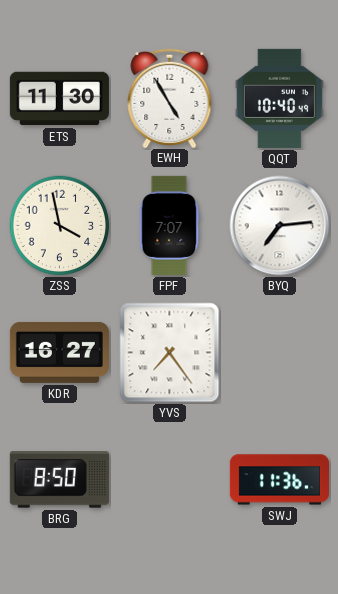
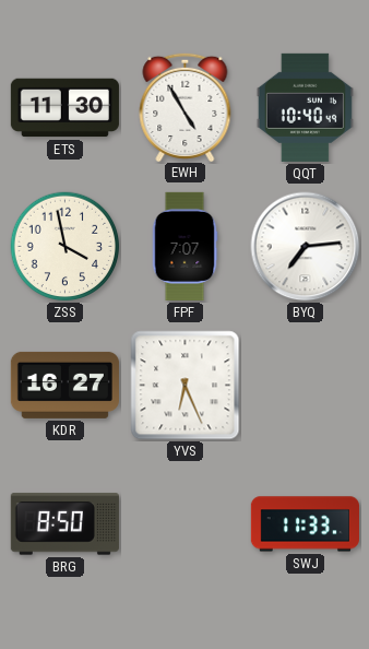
YVS: 7:24 -> 6:26 (186, 386)
SWJ: 11:36 -> 11:33 (305, 524)
